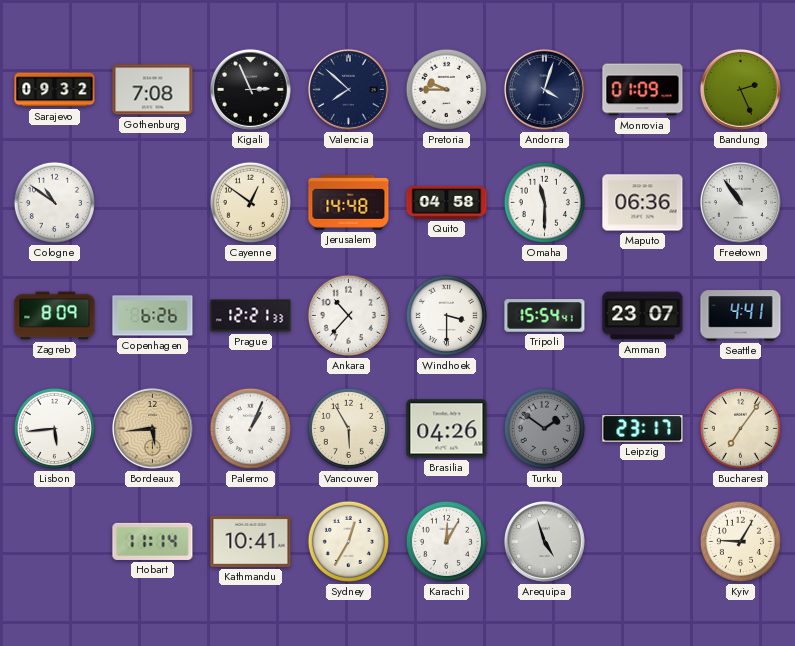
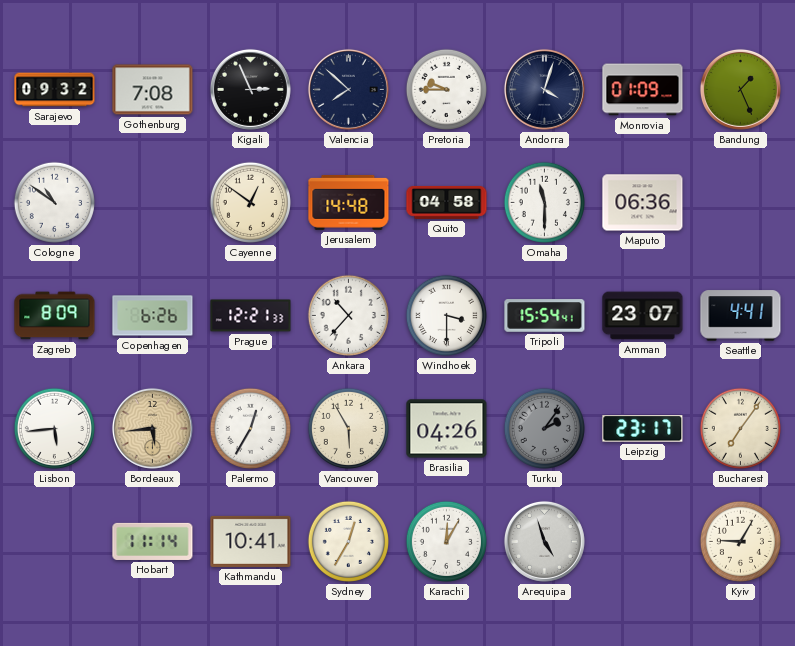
Bandung: 2:26 -> 1:26 (740, 89)
Freetown: 10:54 -> none (740, 202)
Palermo: 1:04 -> 12:35 (250, 428)
Turku: 1:51 -> 2:06 (544, 428)
